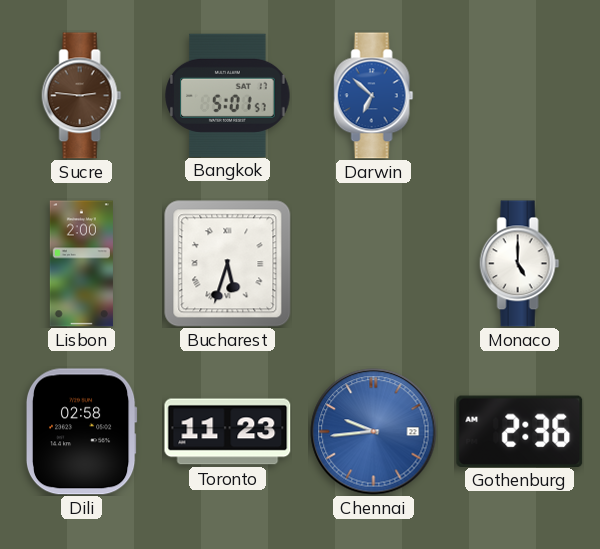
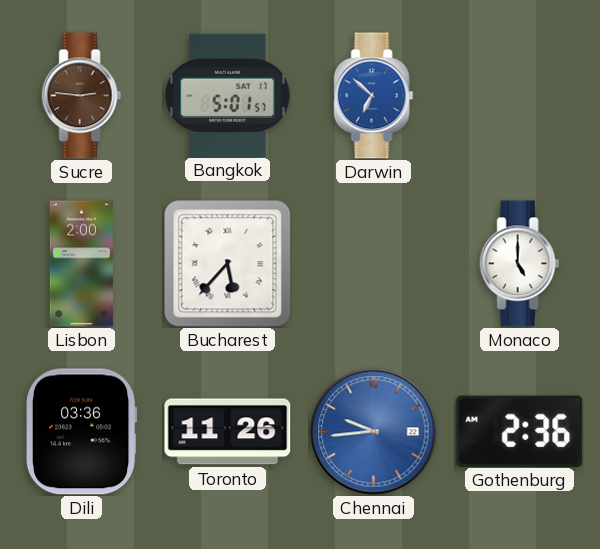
Bucharest: 5:33 -> 5:37 (228, 264)
Dili: 02:58 -> 03:36 (81, 432)
Toronto: 11:23 -> 11:26 (228, 432)
